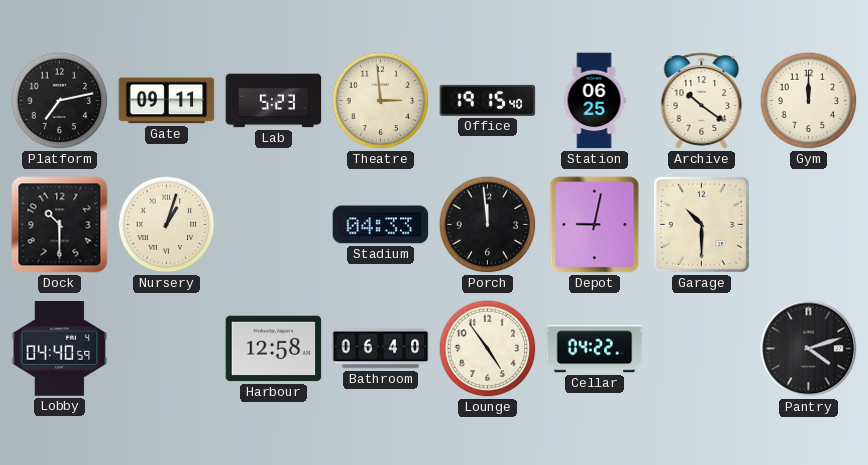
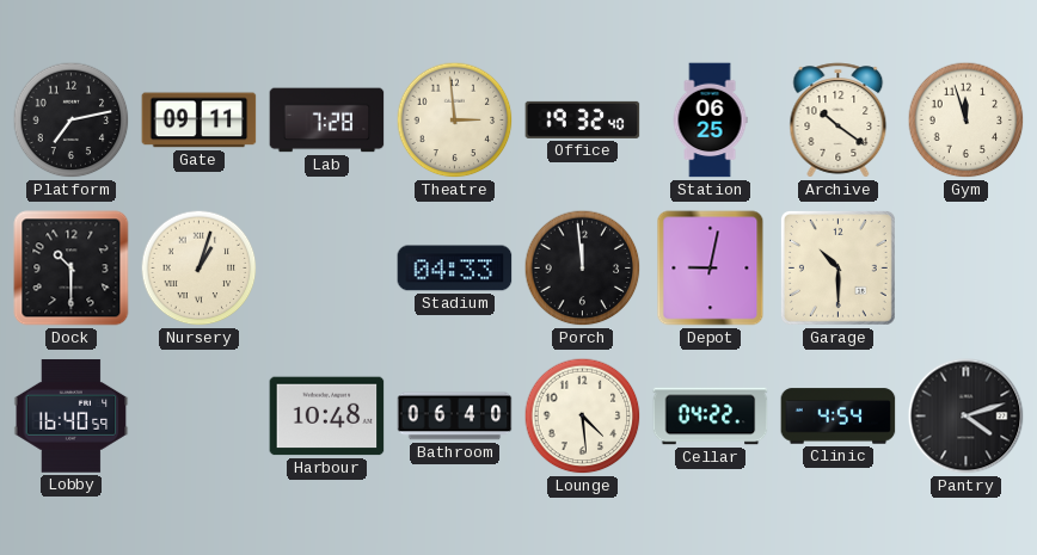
Lab: 5:23 -> 7:28 (327, 121)
Office: 19:15 -> 19:32 (583, 119)
Gym: 12:00 -> 11:57 (967, 121)
Lobby: 04:40 -> 16:40 (72, 417)
Harbour: 12:58 -> 10:48 (327, 417)
Lounge: 4:54 -> 4:29 (583, 417)
Clinic: none -> 4:54 (839, 417)
